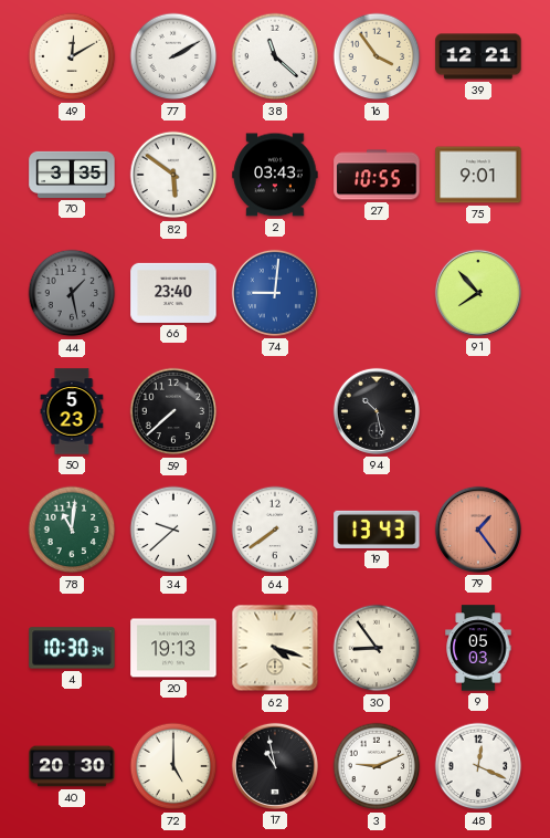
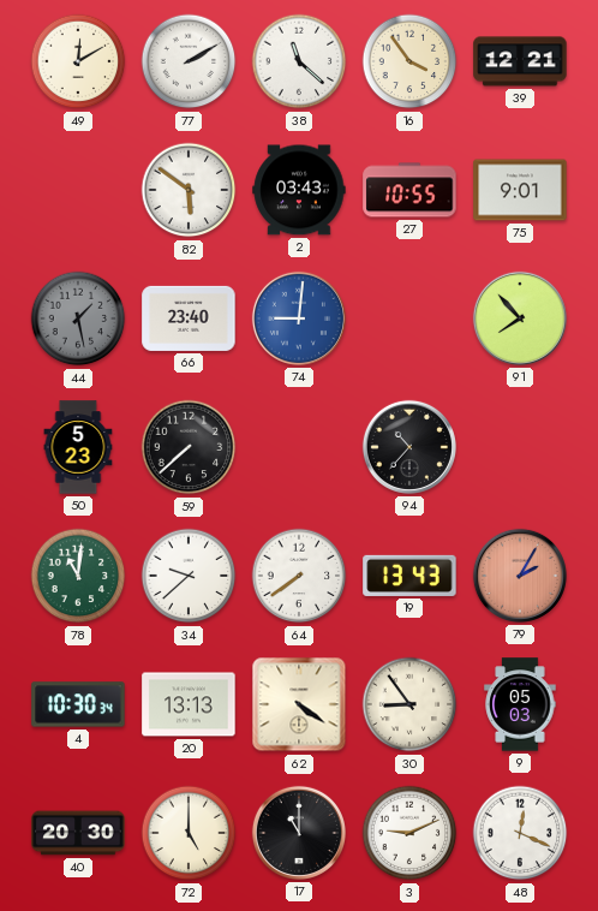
70: 3:35 -> none (72, 175)
94: 10:28 -> 10:37 (409, 447)
79: 1:24 -> 2:05 (520, 576)
20: 19:13 -> 13:13 (189, 704)
62: 4:18 -> 4:21 (299, 704)
17: 10:58 -> 11:00 (299, 833)
